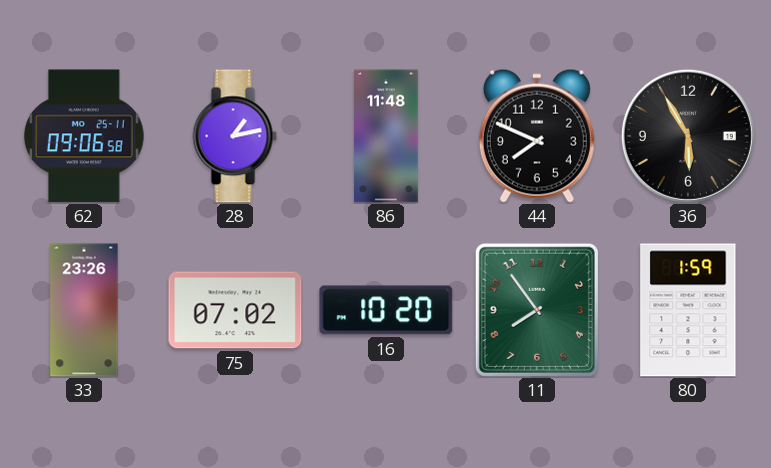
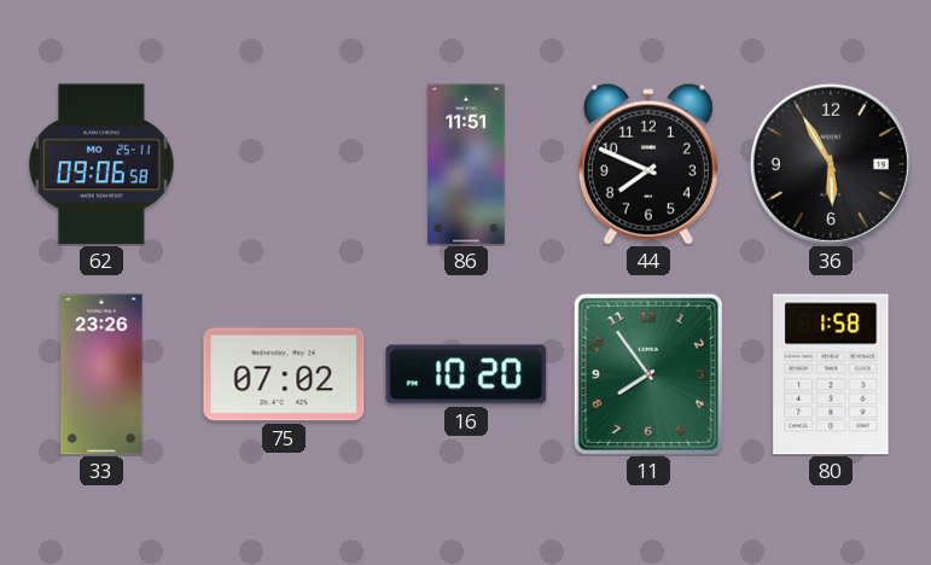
28: 1:13 -> none (235, 136)
86: 11:48 -> 11:51 (466, 164)
80: 1:59 -> 1:58 (831, 374)
